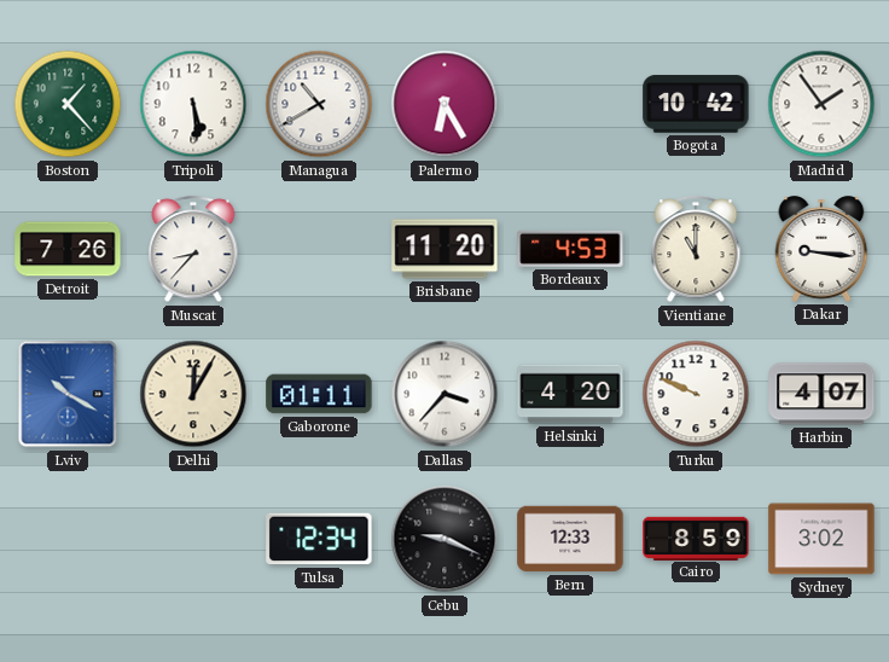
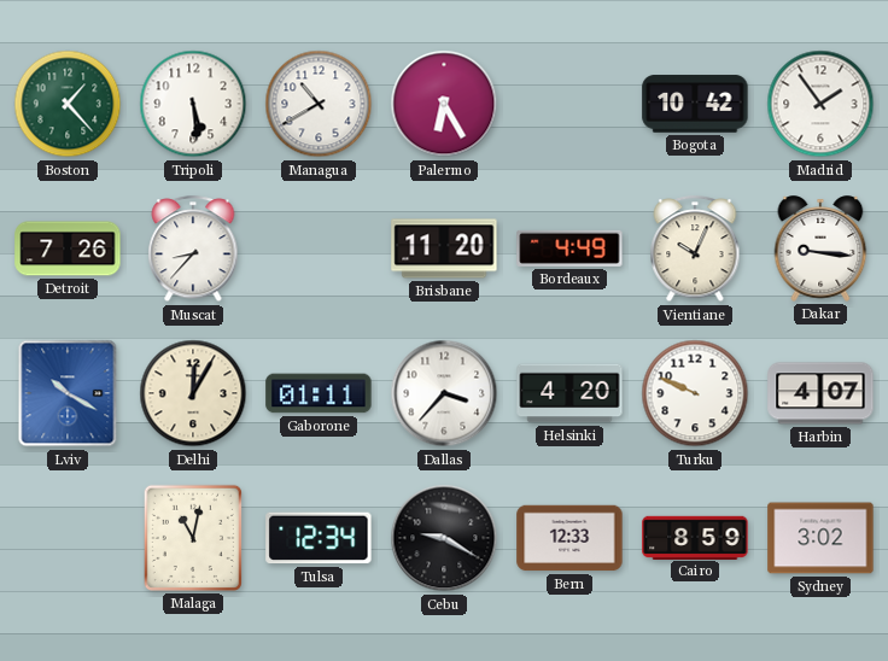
Bordeaux: 4:53 -> 4:49 (569, 248)
Vientiane: 11:00 -> 10:04 (695, 250)
Malaga: none -> 11:02 (193, 538)
Cebu: 9:19 -> 9:20 (444, 538)
